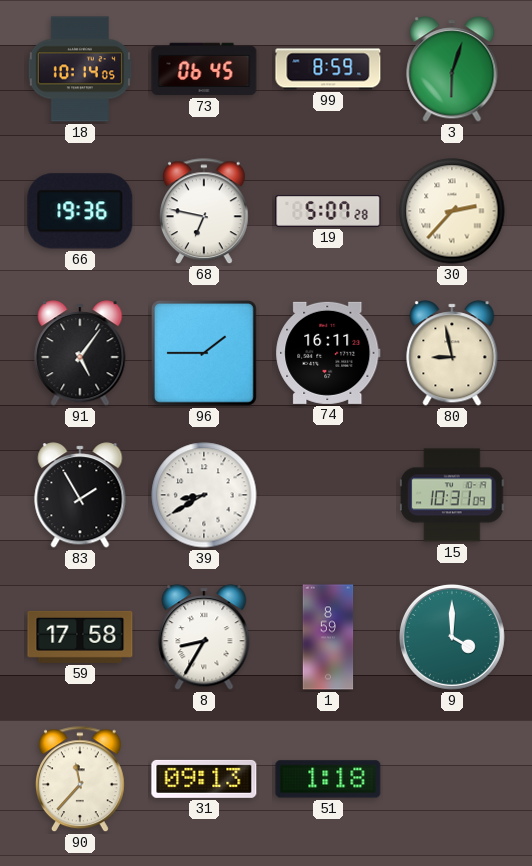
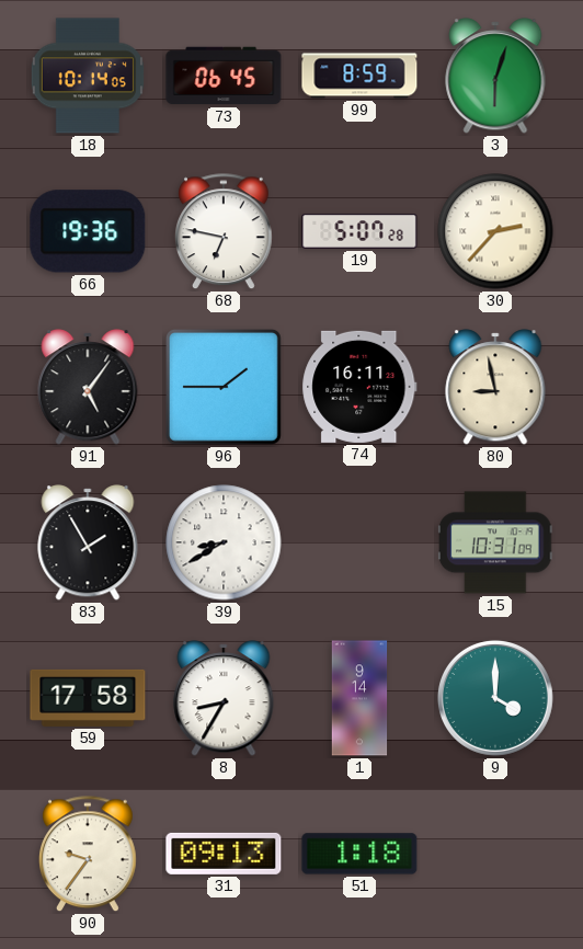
1: 8:59 -> 9:14 (359, 698)
90: 11:37 -> 9:36 (88, 855)
